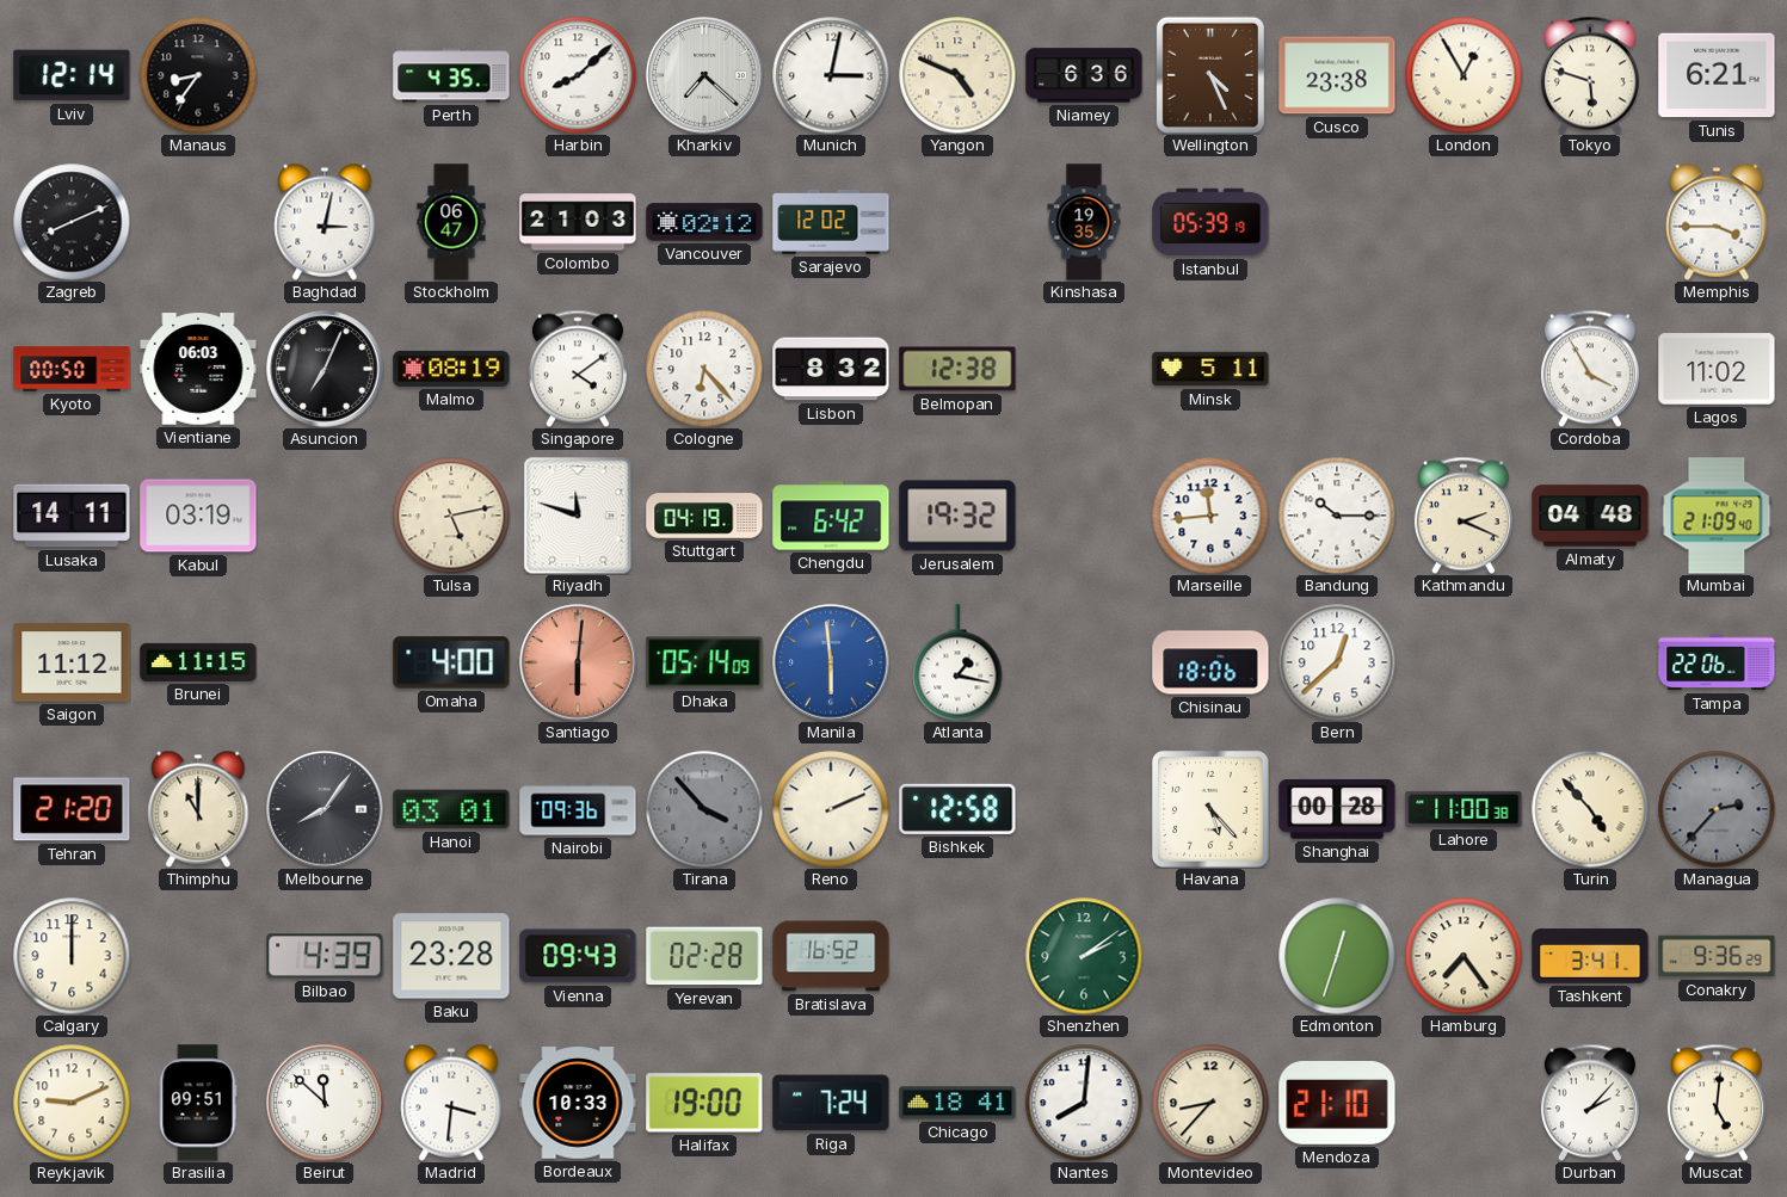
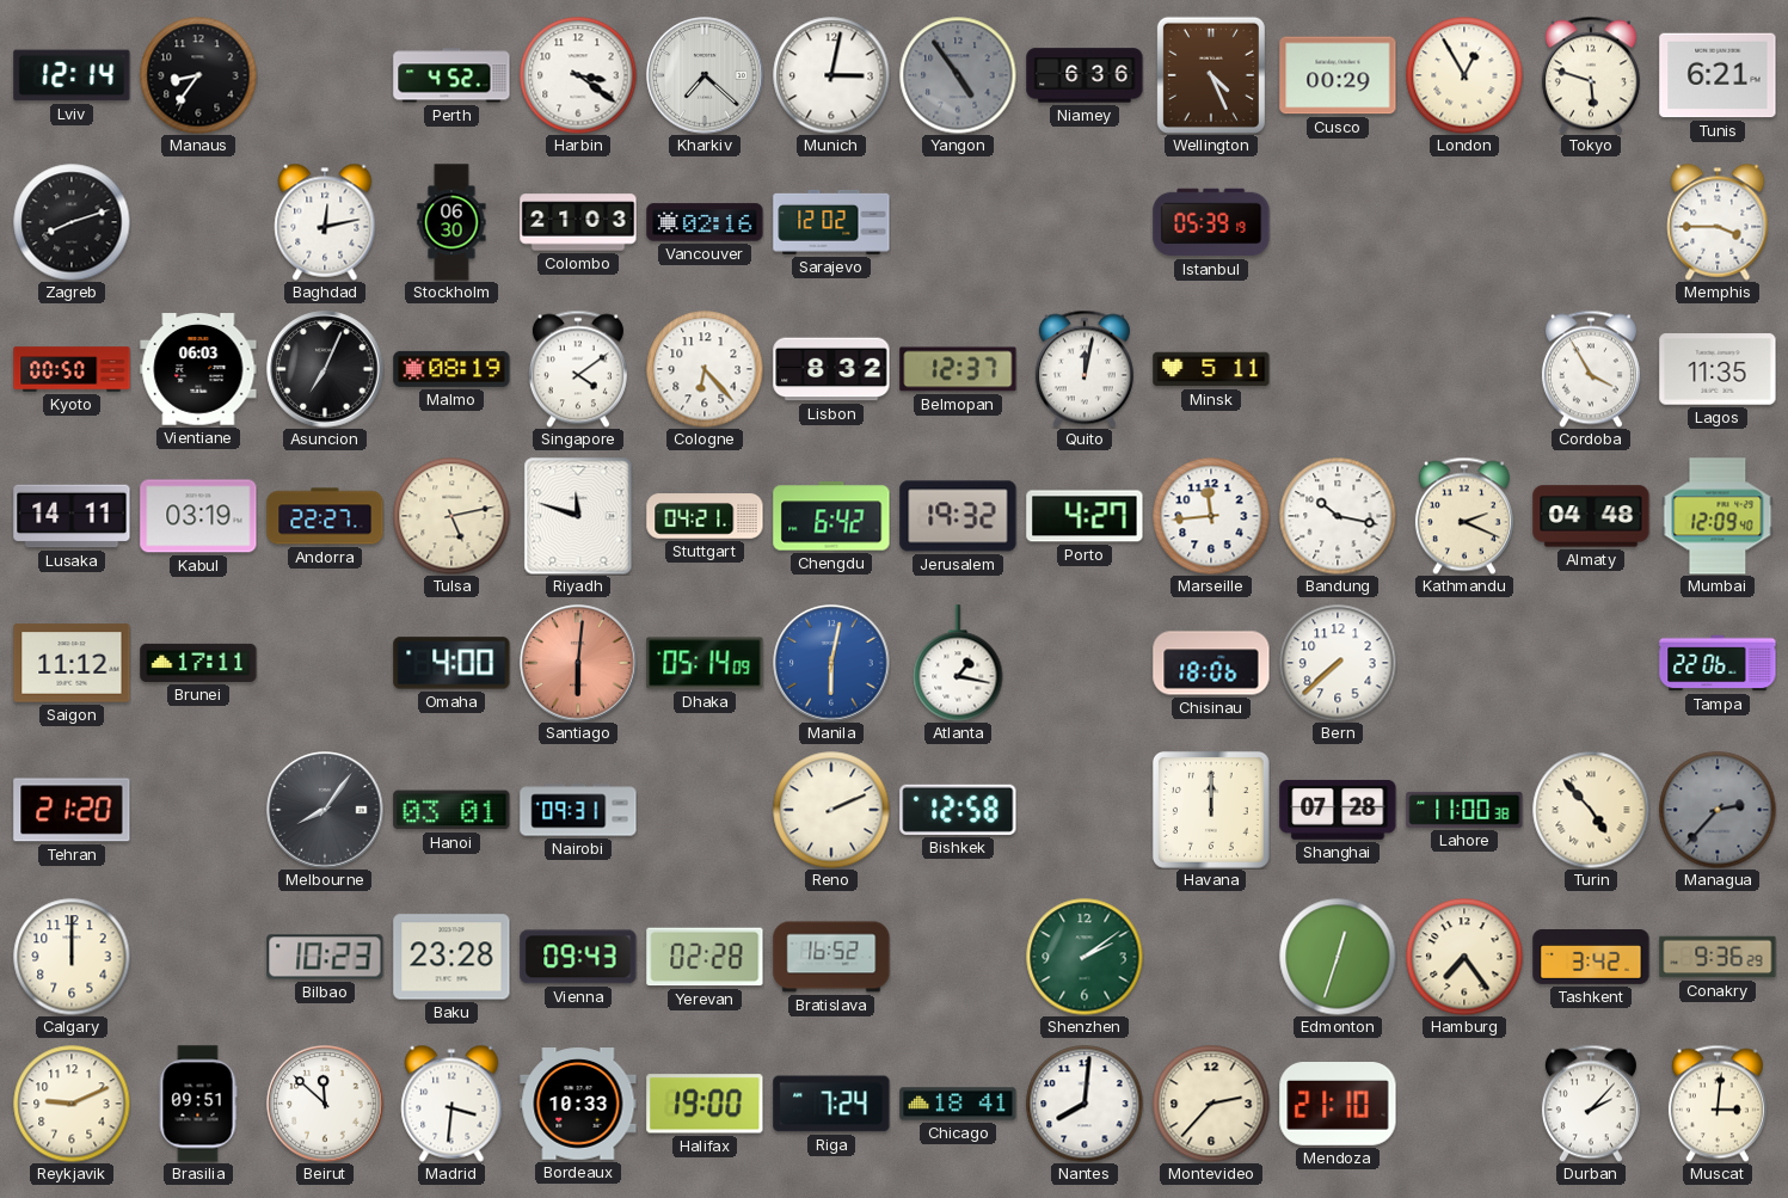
Perth: 4:35 -> 4:52 (451, 75)
Harbin: 8:08 -> 3:21 (578, 75)
Yangon: 4:49 -> 4:54 (958, 75)
Yangon dial: cream -> grey (958, 75)
Cusco: 23:38 -> 00:29 (1338, 75)
Zagreb: 8:11 -> 8:12 (72, 222)
Baghdad: 3:02 -> 12:13 (325, 222)
Stockholm: 06:47 -> 06:30 (451, 222)
Vancouver: 02:12 -> 02:16 (705, 222)
Kinshasa: 19:35 -> none (1084, 222)
Belmopan: 12:38 -> 12:37 (958, 369)
Quito: none -> 12:02 (1085, 369)
Lagos: 11:02 -> 11:35 (1718, 369)
Andorra: none -> 22:27 (325, 516)
Stuttgart: 04:19 -> 04:21 (705, 516)
Porto: none -> 4:27 (1085, 516)
Bandung: 10:15 -> 10:17 (1338, 516)
Mumbai: 21:09 -> 12:09 (1718, 516)
Brunei: 11:15 -> 17:11 (198, 663)
Manila: 5:59 -> 6:02 (831, 663)
Bern: 12:38 -> 7:38 (1338, 663)
Thimphu: 11:00 -> none (198, 809)
Nairobi: 09:36 -> 09:31 (578, 810)
Tirana: 3:53 -> none (704, 809)
Havana: 5:23 -> 12:00 (1211, 810)
Shanghai: 00:28 -> 07:28 (1338, 810)
Bilbao: 4:39 -> 10:23 (325, 957)
Tashkent: 3:41 -> 3:42 (1591, 958)
Montevideo: 8:37 -> 2:37 (1211, 1104)
Muscat: 5:01 -> 3:01 (1718, 1104)
